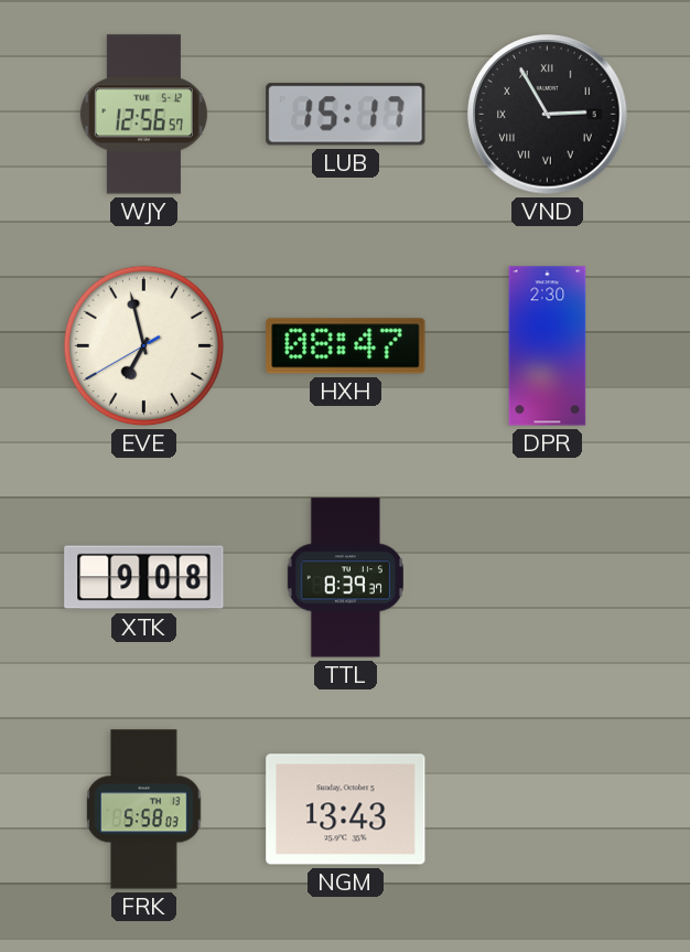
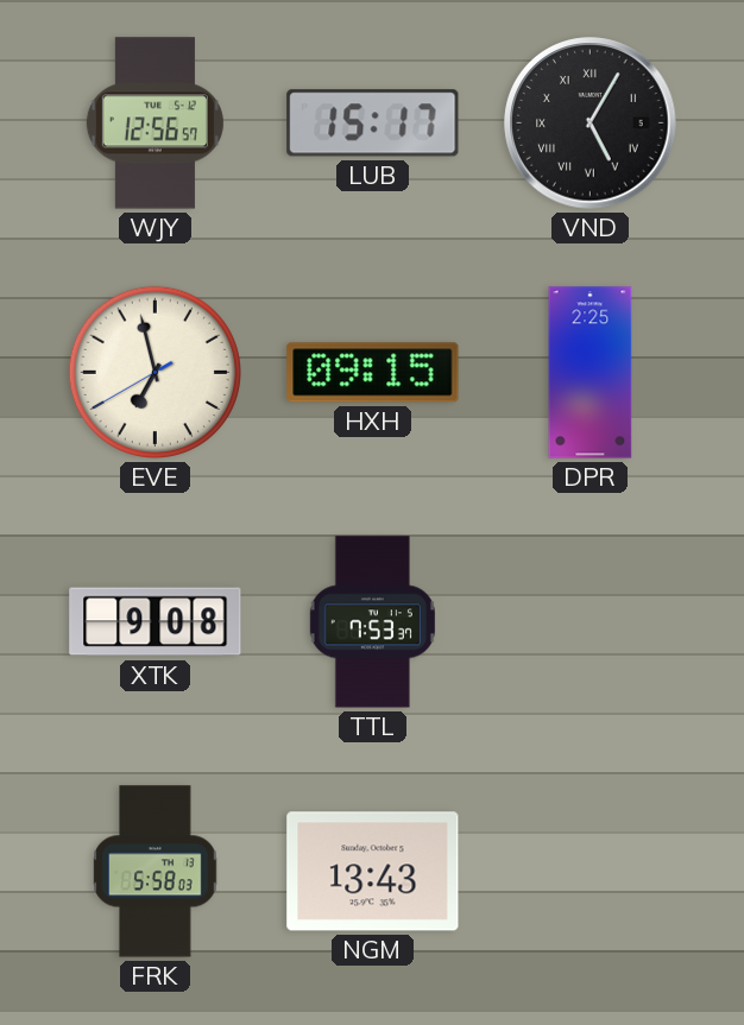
VND: 2:55 -> 5:05 (591, 124)
HXH: 08:47 -> 09:15 (373, 373)
DPR: 2:30 -> 2:25 (591, 373)
TTL: 8:39 -> 7:53 (372, 622)
